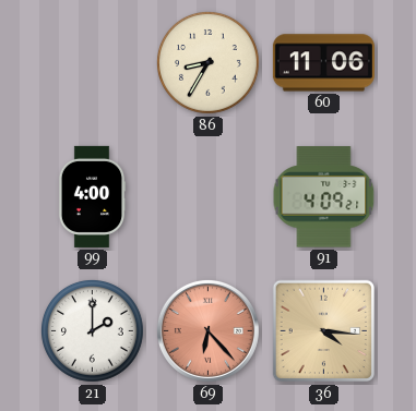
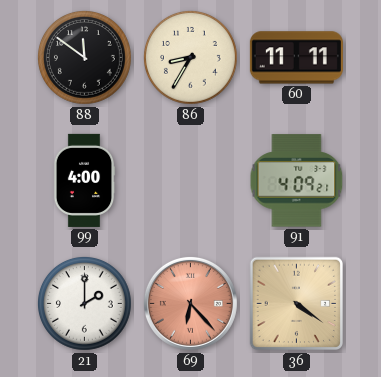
88: none -> 11:51 (84, 57)
60: 11:06 -> 11:11 (296, 58)
36: 4:16 -> 4:21 (297, 304)
